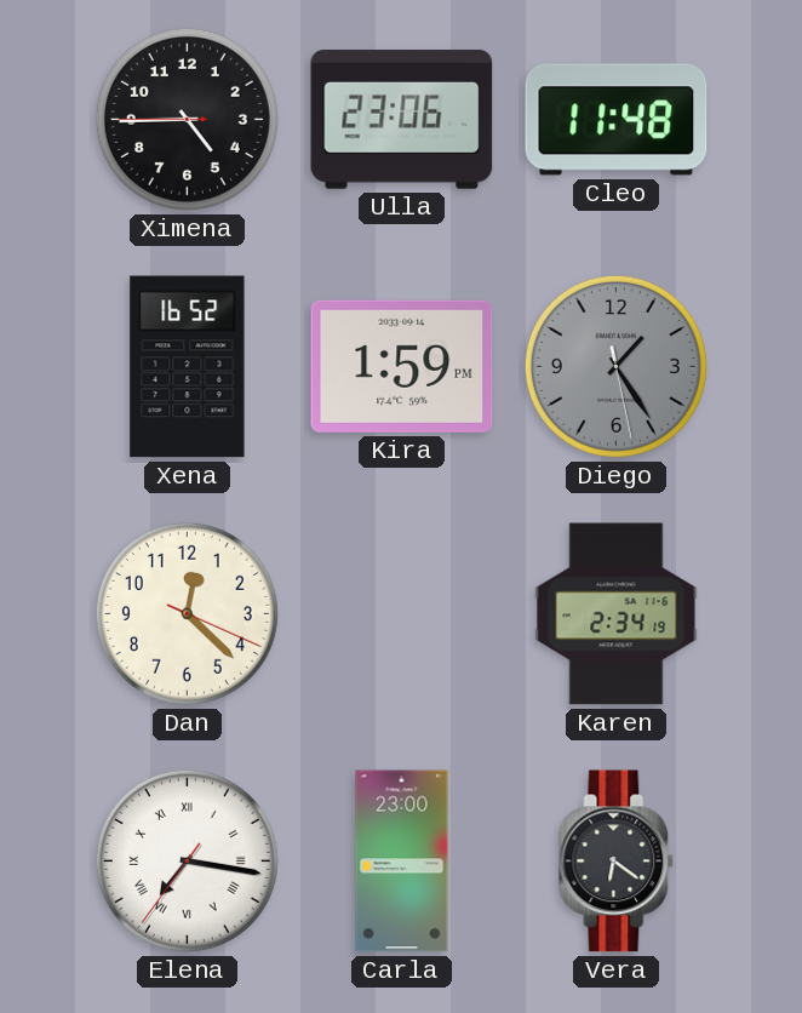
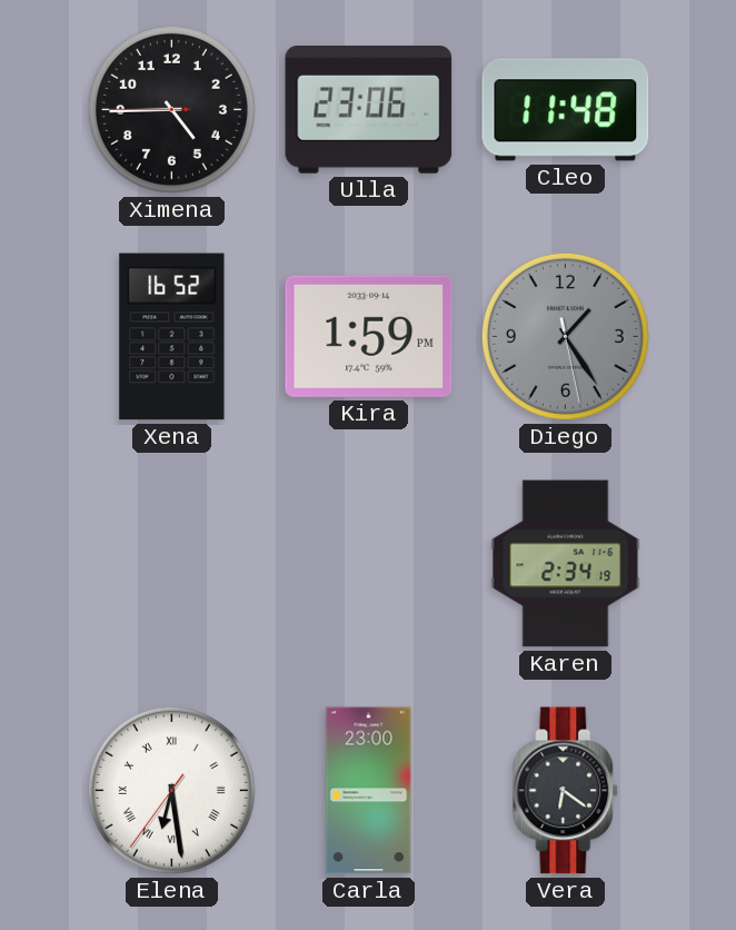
Dan: 12:22 -> none (187, 613)
Elena: 7:16 -> 6:28 (171, 790)
